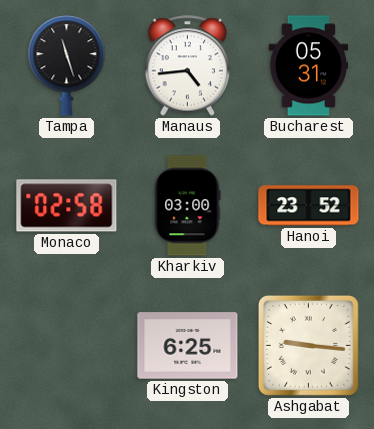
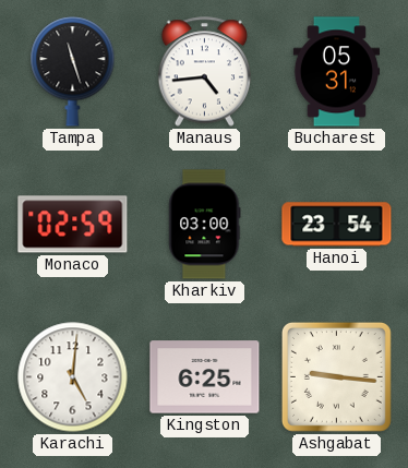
Monaco: 02:58 -> 02:59 (73, 225)
Hanoi: 23:52 -> 23:54 (337, 225)
Karachi: none -> 5:01 (73, 377)
